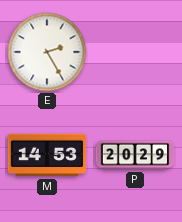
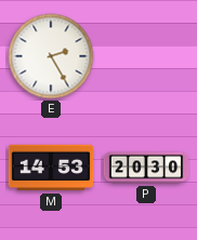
P: 20:29 -> 20:30 (146, 168)
